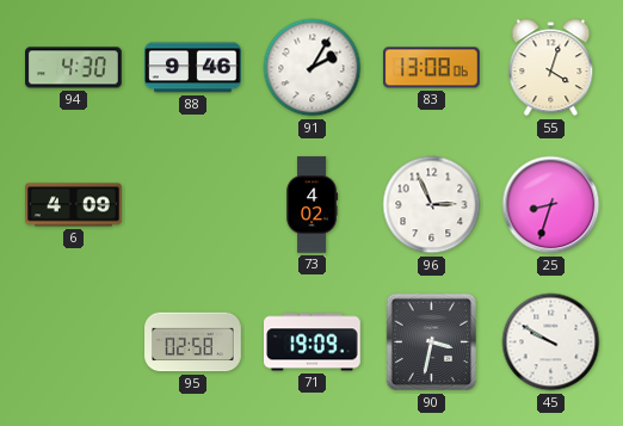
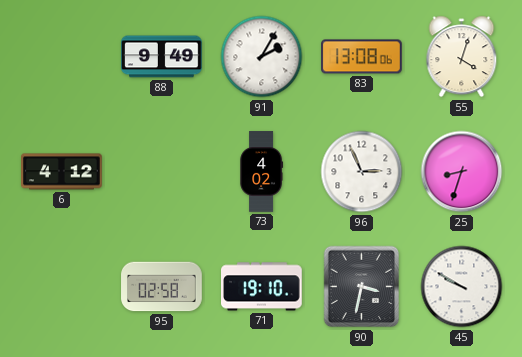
94: 4:30 -> none (74, 68)
88: 9:46 -> 9:49 (162, 57)
6: 4:09 -> 4:12 (62, 172)
71: 19:09 -> 19:10 (262, 287)
